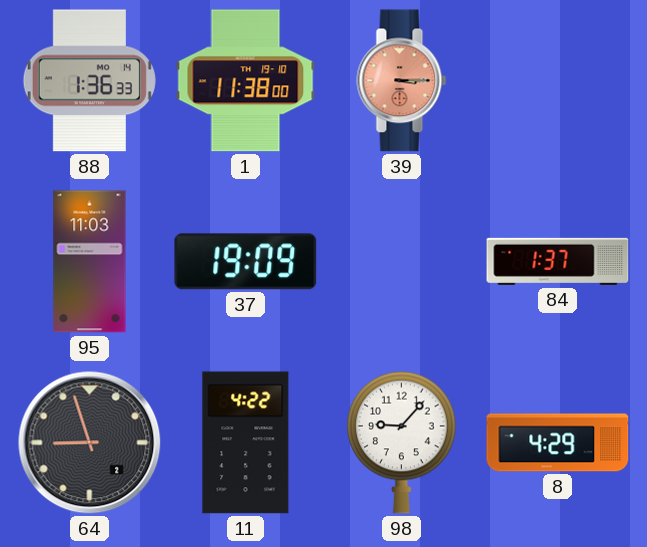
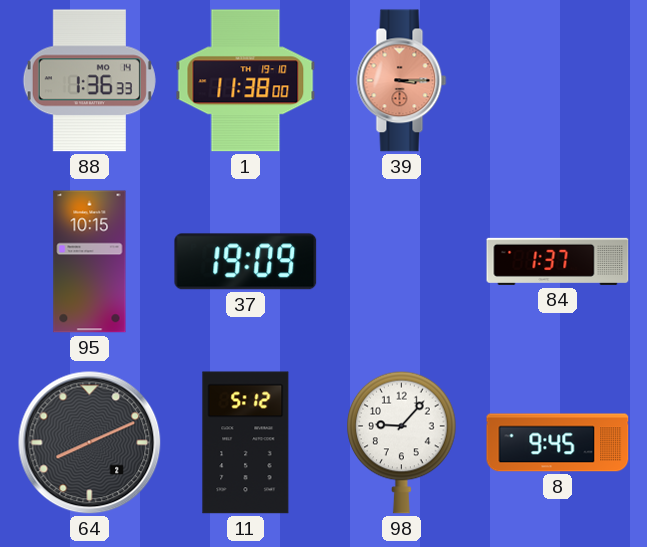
95: 11:03 -> 10:15 (90, 262)
64: 8:57 -> 8:11 (90, 443)
11: 4:22 -> 5:12 (246, 443)
8: 4:29 -> 9:45 (558, 443)
